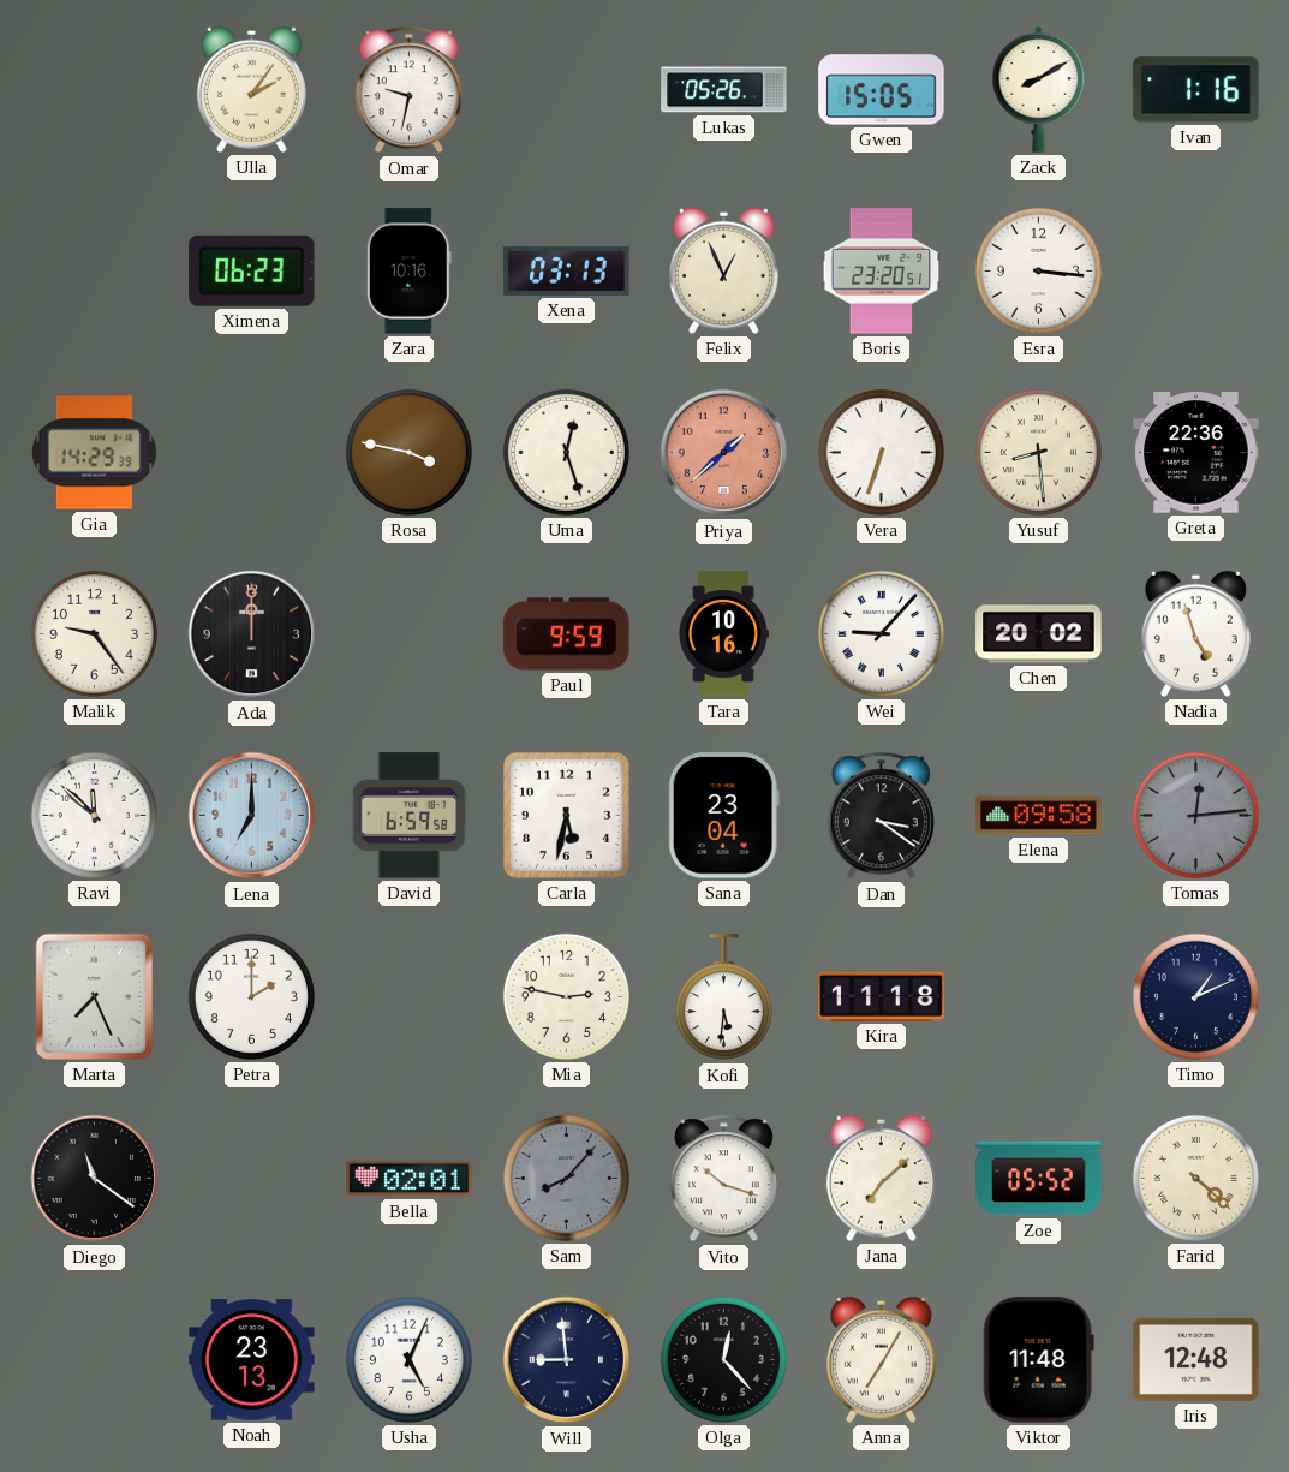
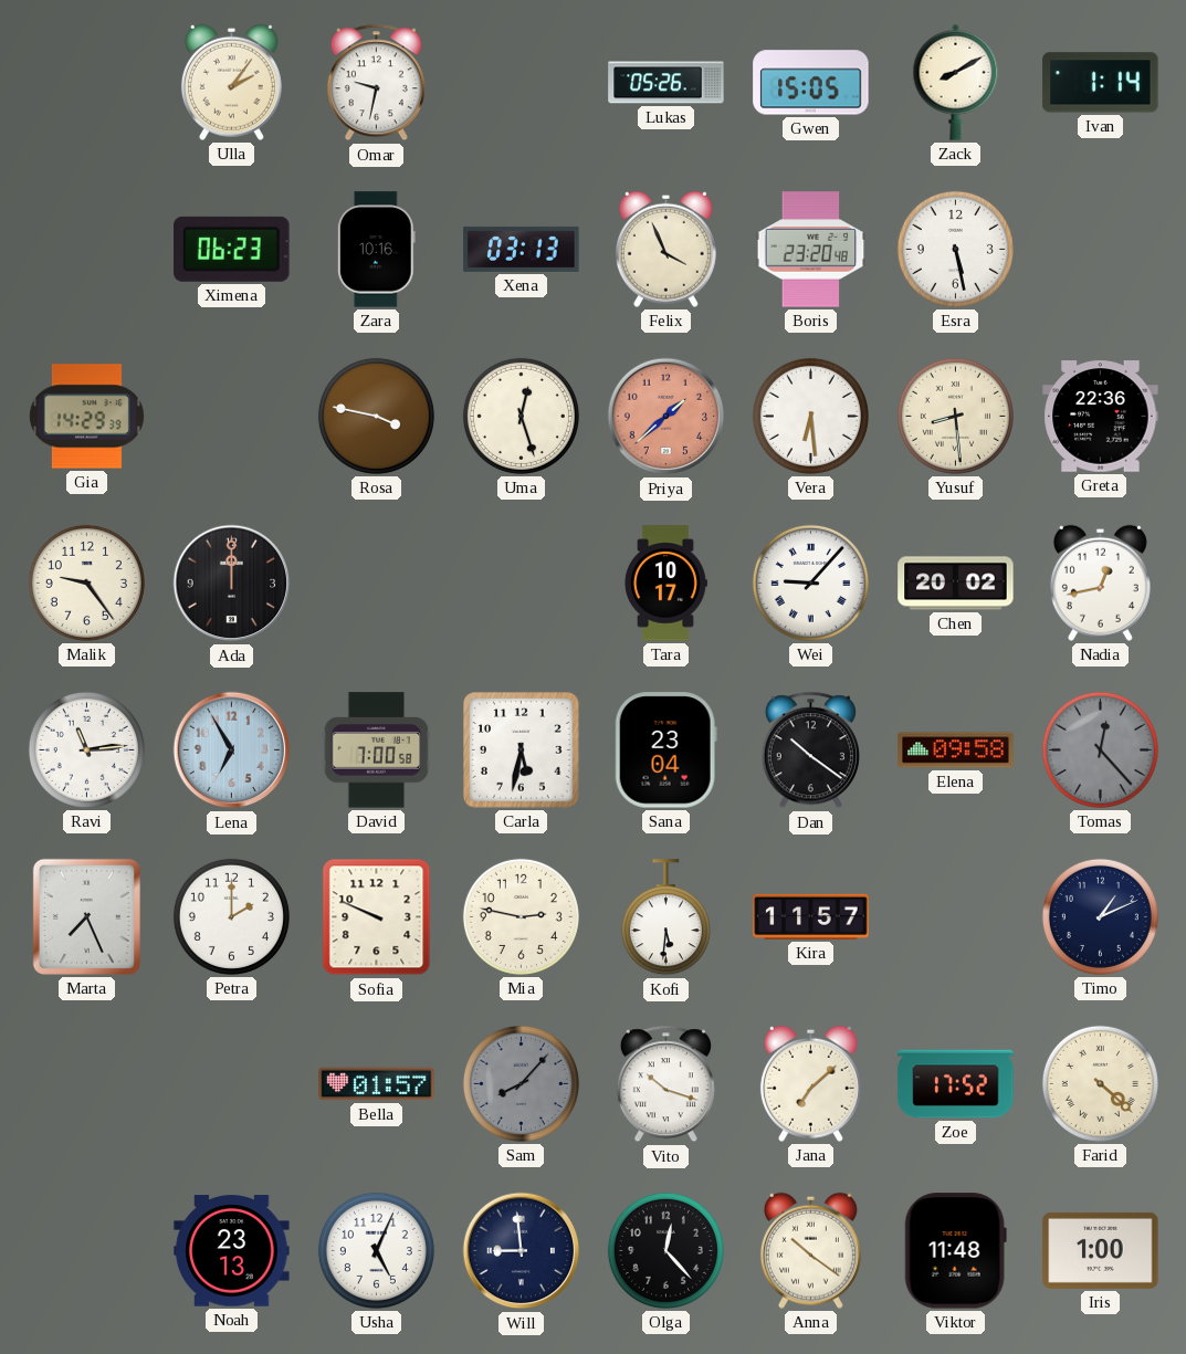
Ivan: 1:16 -> 1:14 (1101, 83)
Felix: 12:56 -> 3:56 (665, 249)
Boris: 23:20:51 -> 23:20:48 (811, 250)
Esra: 3:16 -> 5:28 (955, 249)
Vera: 6:33 -> 6:29 (810, 416)
Paul: 9:59 -> none (567, 634)
Tara: 10:16 -> 10:17 (665, 584)
Nadia: 4:57 -> 12:43 (1100, 582)
Ravi: 11:52 -> 11:14 (86, 749)
Lena: 7:00 -> 6:55 (232, 751)
David: 6:59 -> 7:00 (377, 751)
Dan: 3:21 -> 10:21 (810, 751)
Tomas: 12:14 -> 12:23 (1100, 749)
Sofia: none -> 9:49 (377, 917)
Kira: 11:18 -> 11:57 (811, 916)
Diego: 11:21 -> none (95, 1179)
Bella: 02:01 -> 01:57 (377, 1084)
Zoe: 05:52 -> 17:52 (956, 1084)
Anna: 7:05 -> 10:21 (810, 1250)
Iris: 12:48 -> 1:00 (1101, 1250)
